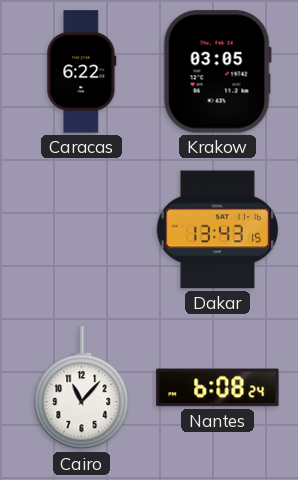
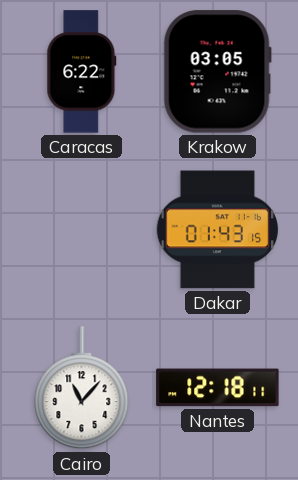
Dakar: 13:43 -> 01:43 (217, 230)
Nantes: 6:08 -> 12:18 (218, 388)
